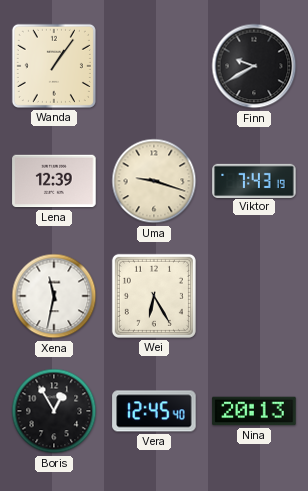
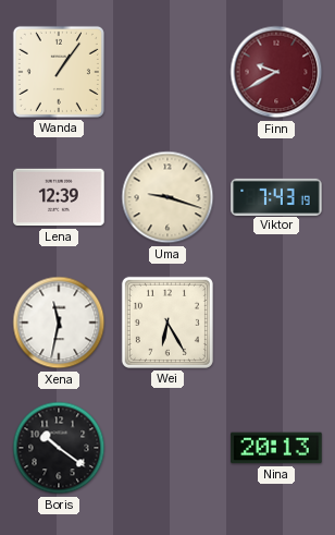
Finn dial: black -> burgundy (276, 72)
Boris: 12:55 -> 10:21 (59, 448)
Vera: 12:45 -> none (154, 411)
